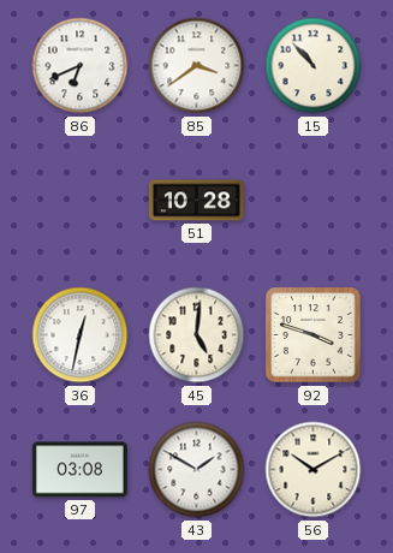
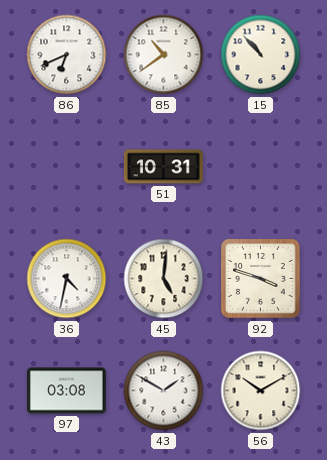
85: 3:39 -> 10:39 (164, 55)
51: 10:28 -> 10:31 (163, 167)
36: 12:32 -> 4:32 (67, 279)
